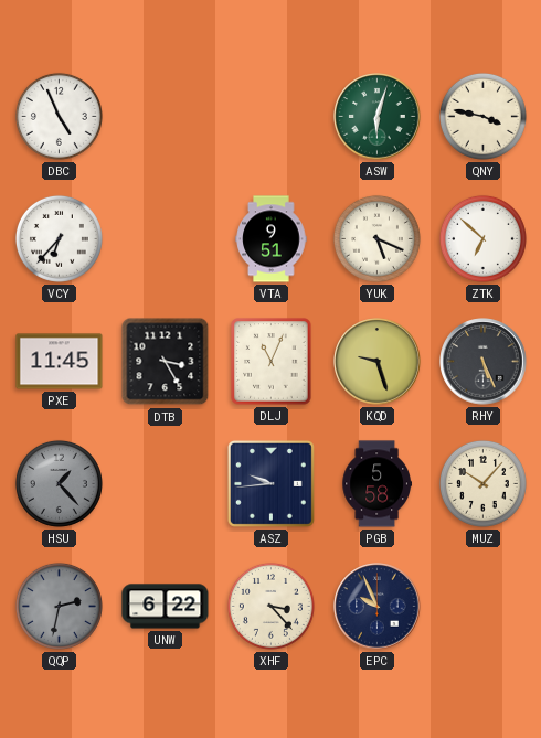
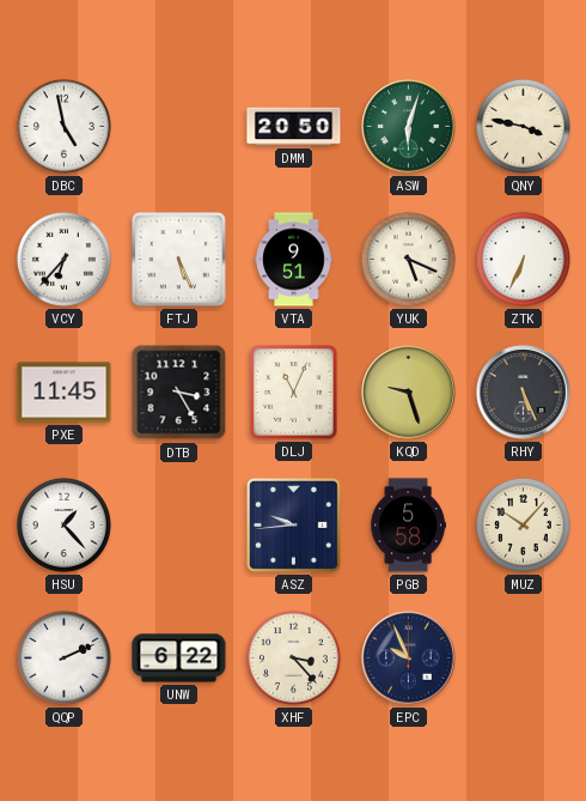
DBC: 4:56 -> 4:58 (63, 126)
DMM: none -> 20:50 (294, 127)
FTJ: none -> 5:26 (179, 260)
ZTK: 6:52 -> 6:34 (523, 259)
HSU dial: grey -> white (63, 524)
QQP: 2:32 -> 2:11 (63, 657)
QQP dial: grey -> white (63, 657)
